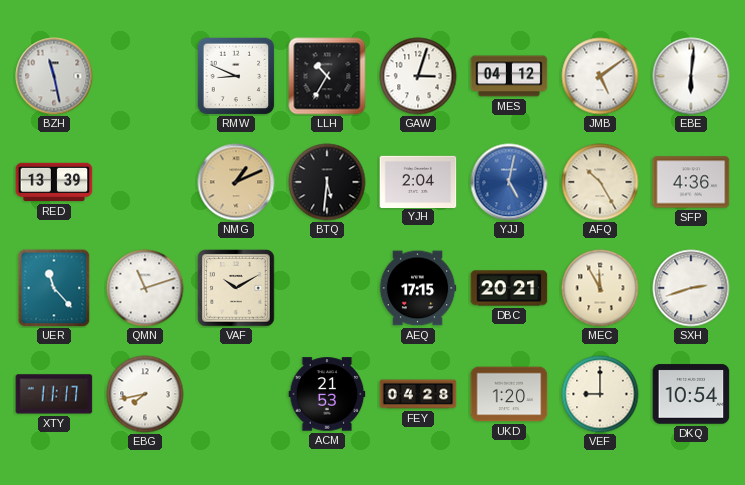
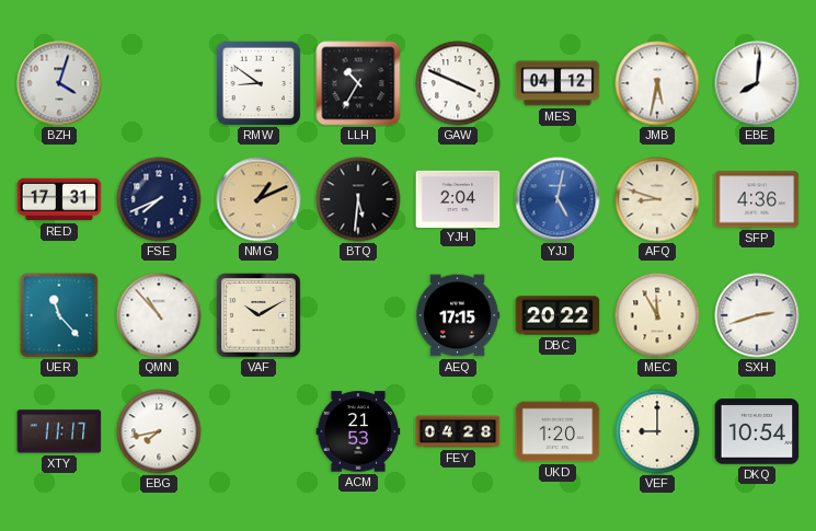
BZH: 11:28 -> 4:03 (59, 83)
RMW: 8:49 -> 8:51 (258, 83)
GAW: 3:03 -> 3:49 (458, 83)
JMB: 5:09 -> 5:32 (657, 83)
EBE: 6:01 -> 8:01 (757, 83)
RED: 13:39 -> 17:31 (59, 199)
FSE: none -> 7:41 (159, 199)
AFQ: 10:25 -> 8:48 (657, 199)
QMN: 11:12 -> 10:53 (159, 315)
DBC: 20:21 -> 20:22 (558, 315)
